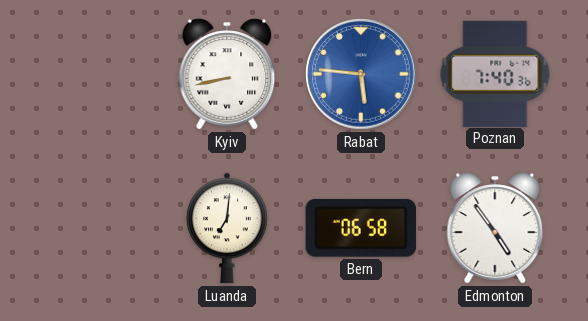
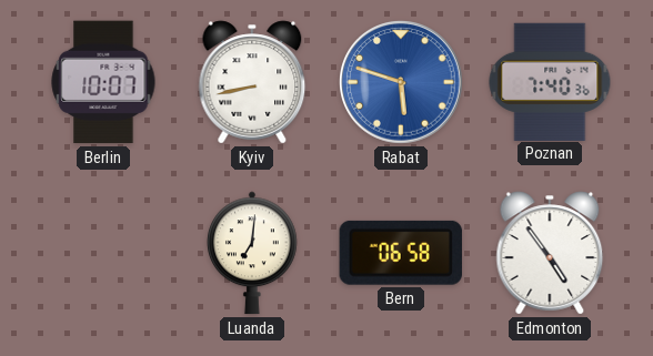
Berlin: none -> 10:07 (103, 82)
Rabat: 5:46 -> 5:48 (402, 83)
